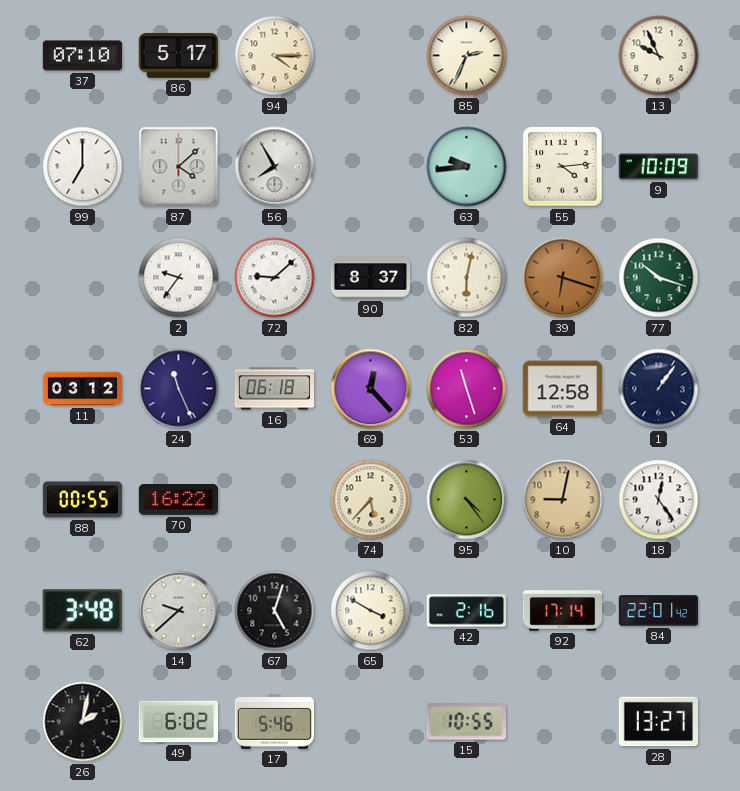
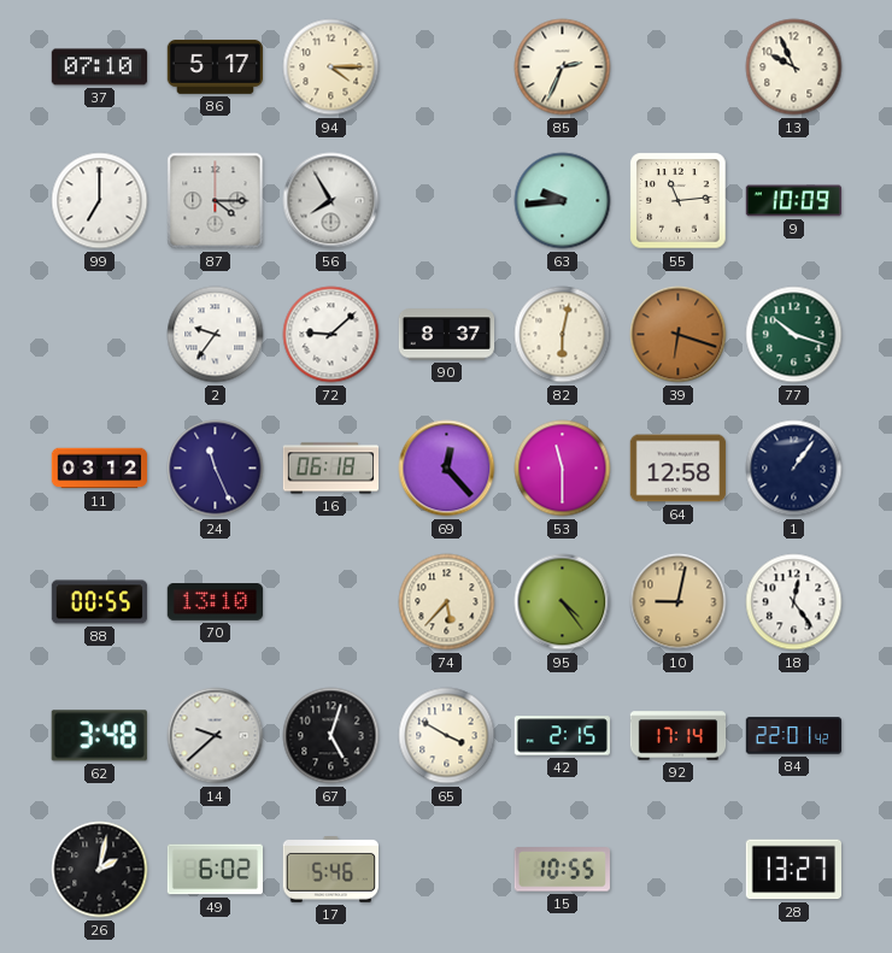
87: 4:08 -> 4:15 (216, 201)
55: 4:14 -> 11:14 (679, 201)
53: 11:27 -> 11:30 (563, 469)
70: 16:22 -> 13:10 (216, 602)
42: 2:16 -> 2:15 (562, 736)
